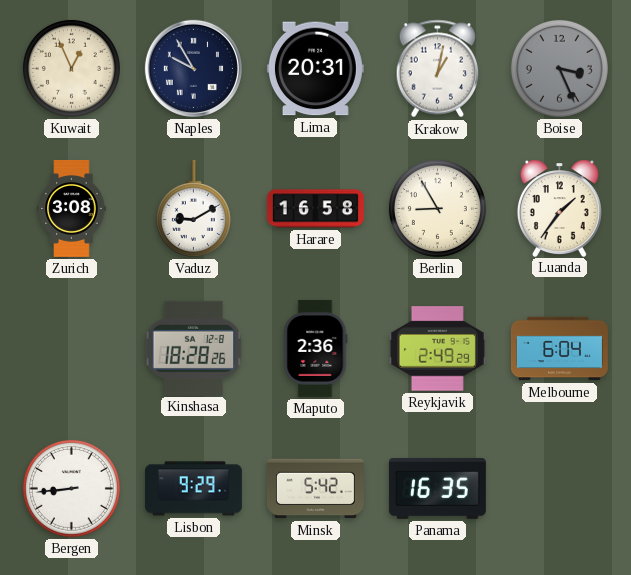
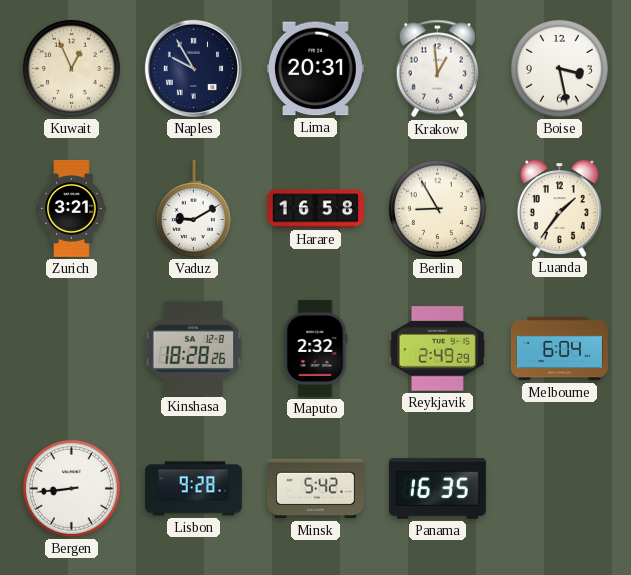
Krakow: 1:02 -> 12:59 (438, 69)
Boise: 3:26 -> 3:28 (559, 68)
Boise dial: grey -> white (559, 68)
Zurich: 3:08 -> 3:21 (72, 208)
Maputo: 2:36 -> 2:32 (316, 348)
Lisbon: 9:29 -> 9:28 (193, 489)
